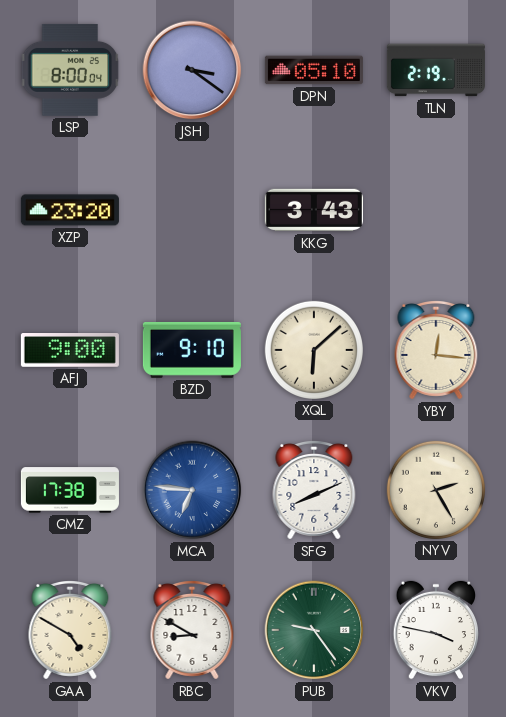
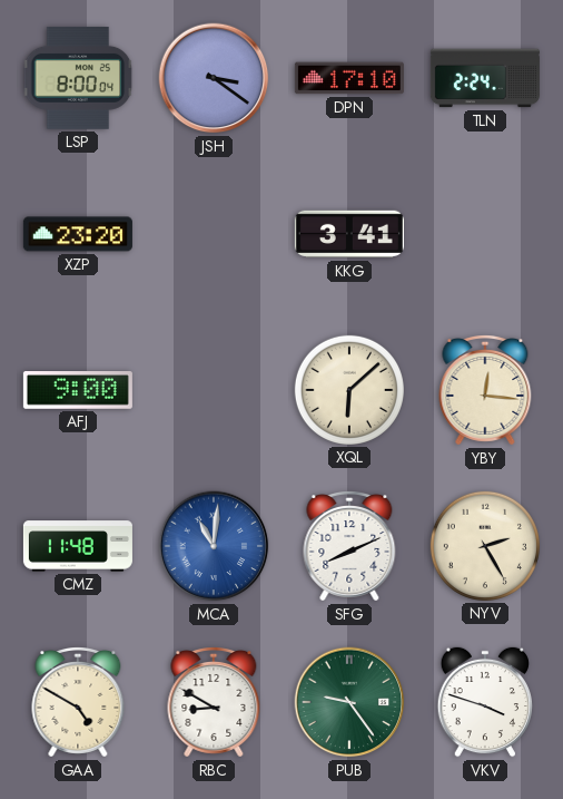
DPN: 05:10 -> 17:10 (349, 78)
TLN: 2:19 -> 2:24 (485, 78)
KKG: 3:43 -> 3:41 (349, 234)
BZD: 9:10 -> none (192, 350)
CMZ: 17:38 -> 11:48 (78, 546)
MCA: 6:46 -> 11:01 (214, 546)
VKV: 3:47 -> 3:48 (484, 702)
